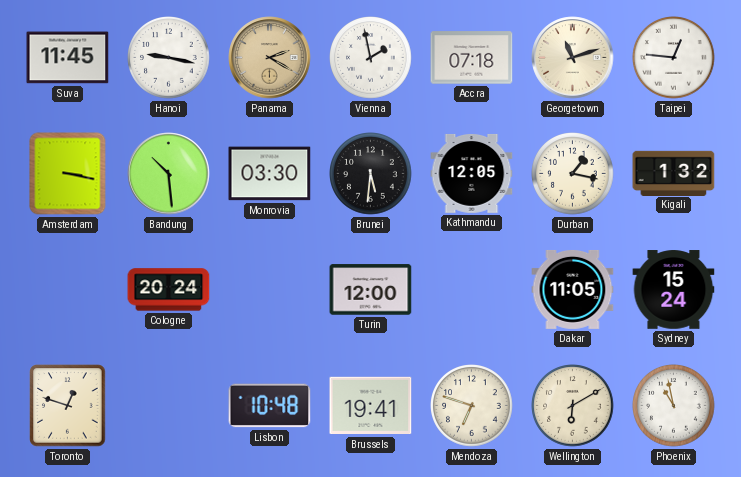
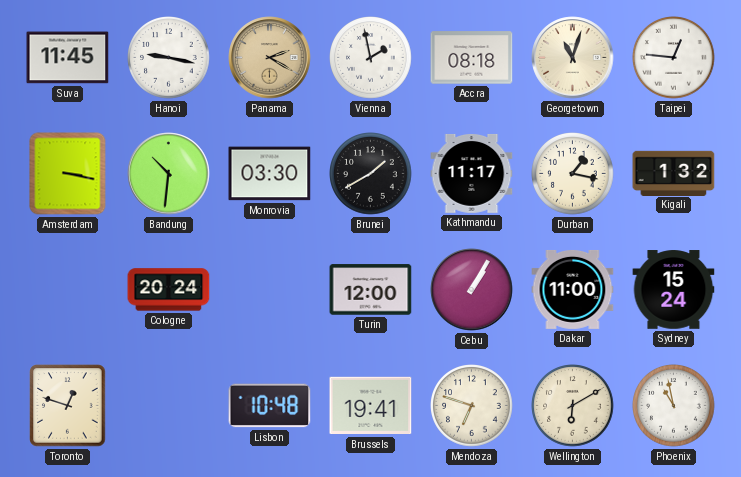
Accra: 07:18 -> 08:18 (472, 58)
Georgetown: 11:12 -> 11:03 (573, 58)
Bandung: 10:29 -> 10:31 (169, 174)
Brunei: 5:31 -> 1:40 (371, 174)
Kathmandu: 12:05 -> 11:17 (472, 173)
Cebu: none -> 1:05 (472, 290)
Dakar: 11:05 -> 11:00 (573, 289)
